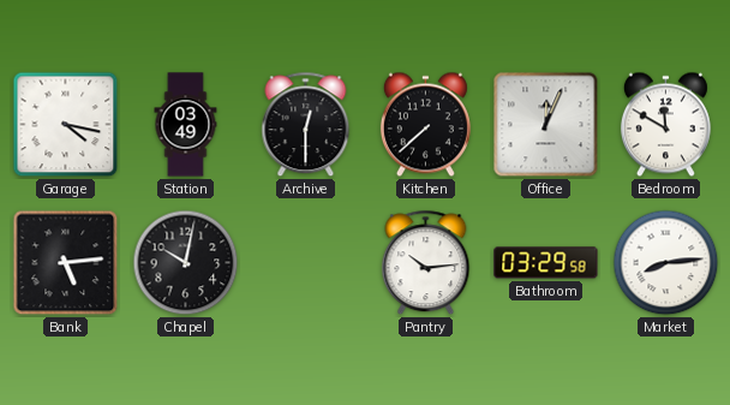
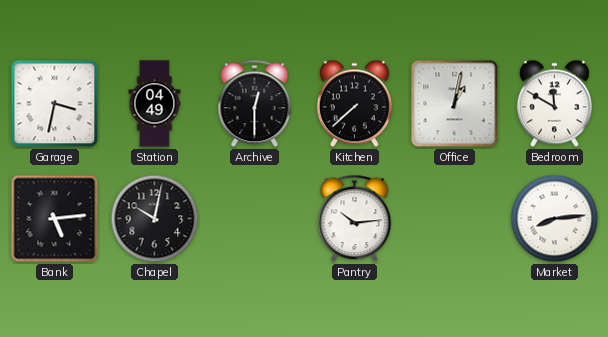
Garage: 4:17 -> 3:32 (55, 104)
Station: 03:49 -> 04:49 (155, 104)
Office: 12:04 -> 1:02 (455, 104)
Bathroom: 03:29 -> none (546, 263)
